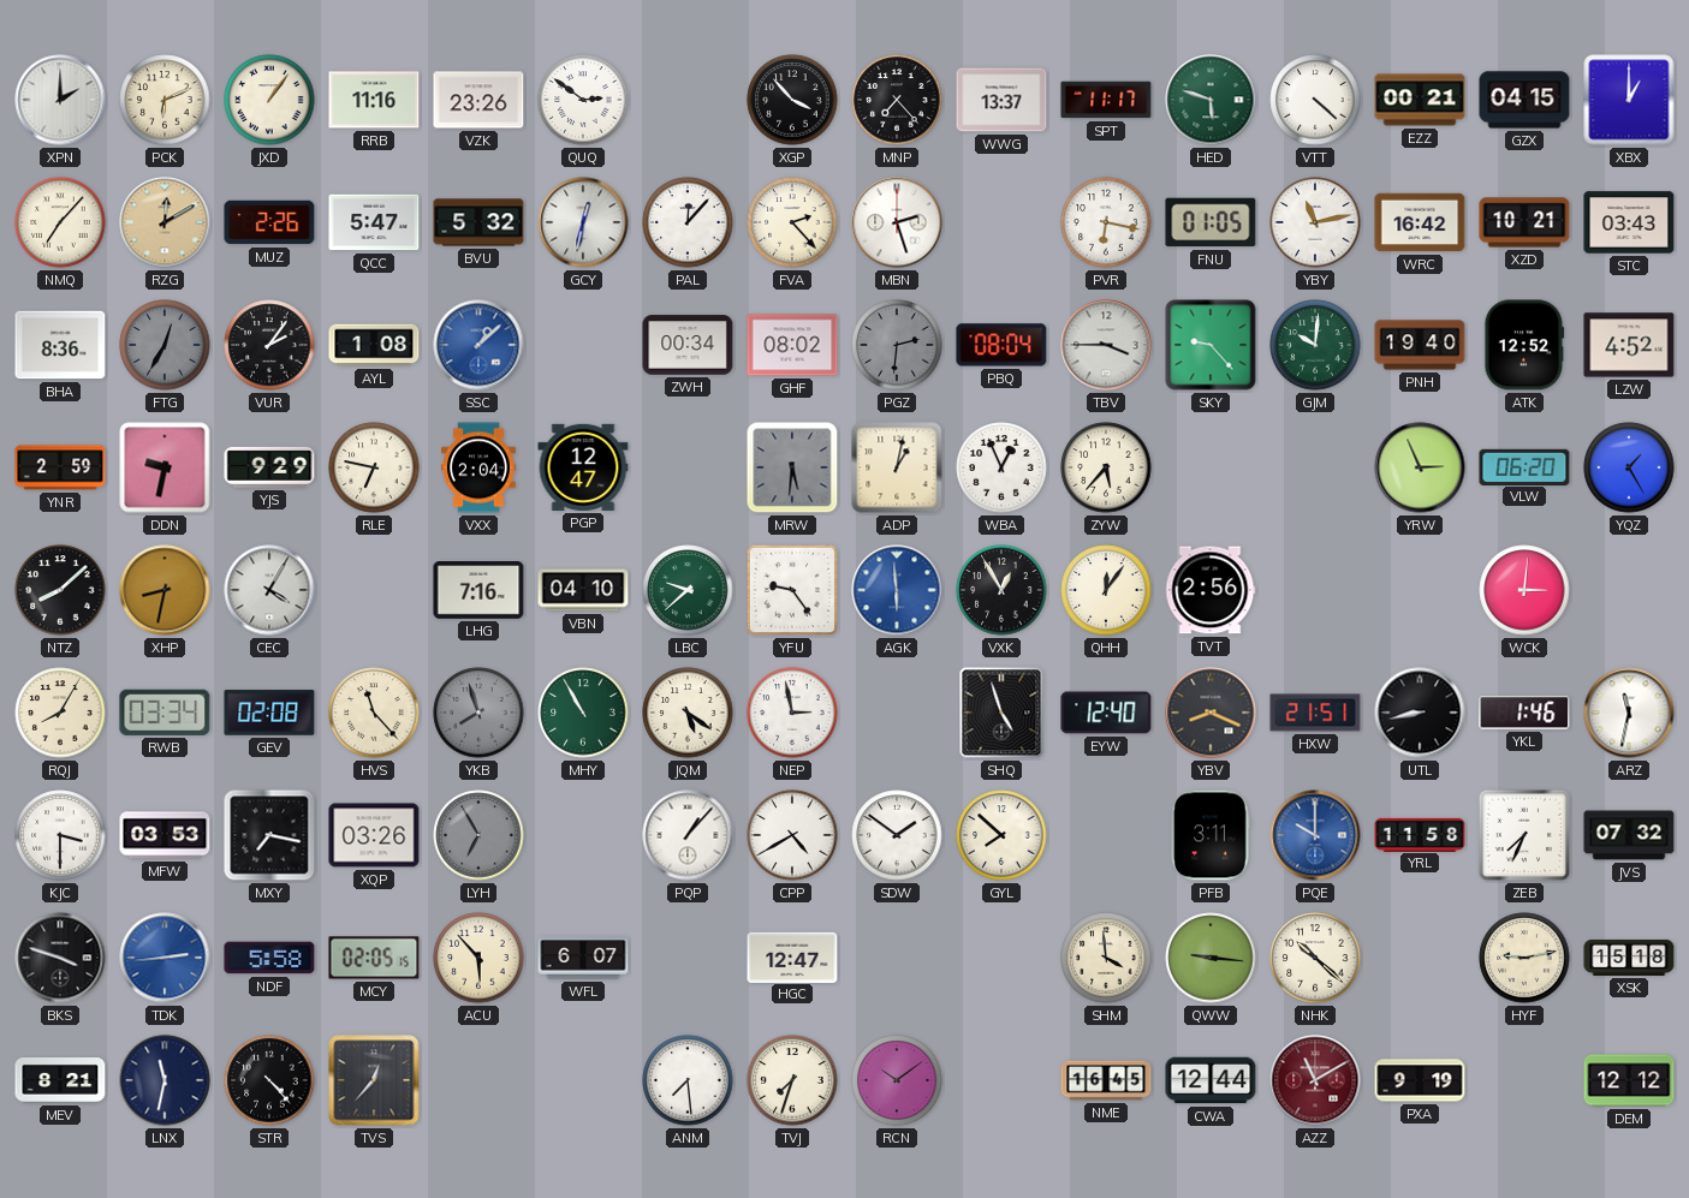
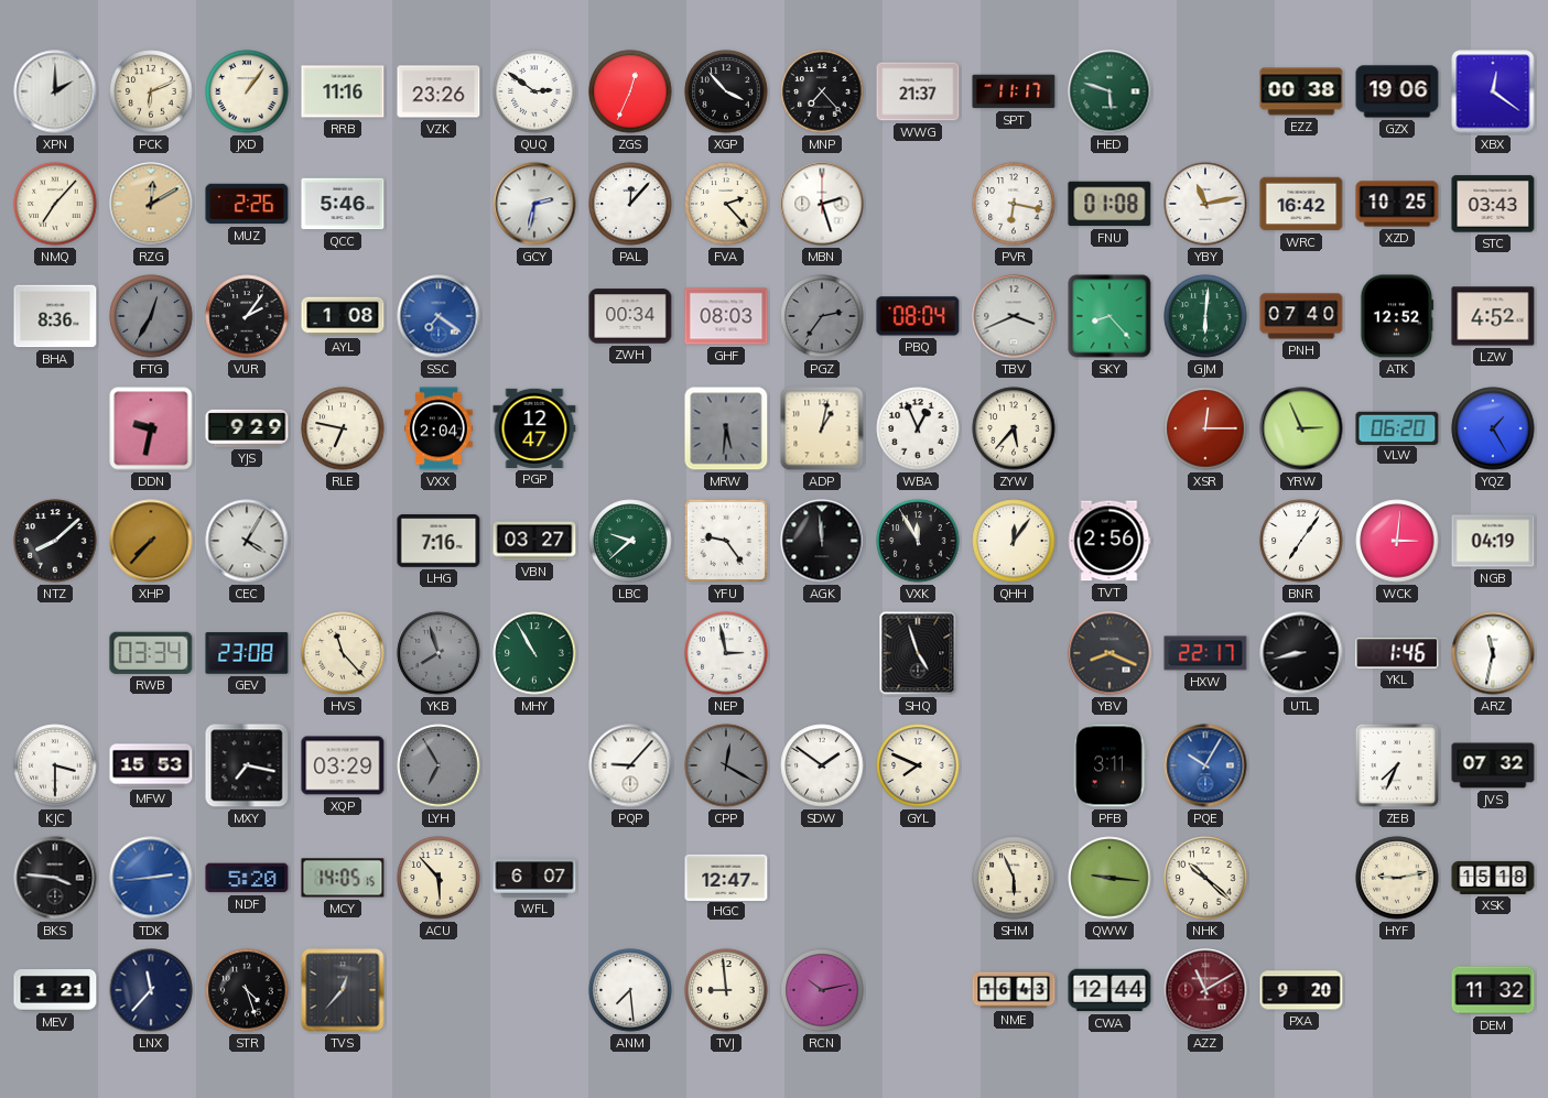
ZGS: none -> 12:34 (630, 91)
WWG: 13:37 -> 21:37 (918, 91)
VTT: 4:22 -> none (1315, 100)
EZZ: 00:21 -> 00:38 (1301, 91)
GZX: 04:15 -> 19:06 (1397, 91)
XBX: 1:00 -> 12:21 (1493, 91)
QCC: 5:47 -> 5:46 (343, 204)
BVU: 5:32 -> none (478, 222)
GCY: 12:32 -> 2:32 (534, 204)
FNU: 01:05 -> 01:08 (1109, 204)
XZD: 10:21 -> 10:25 (1397, 204)
SSC: 1:08 -> 7:21 (439, 316)
GHF: 08:02 -> 08:03 (726, 316)
PGZ: 2:31 -> 2:36 (822, 316)
TBV: 3:45 -> 3:41 (1014, 316)
SKY: 9:23 -> 8:23 (1109, 316)
GJM: 10:01 -> 6:01 (1205, 316)
PNH: 19:40 -> 07:40 (1301, 316)
YNR: 2:59 -> none (60, 467)
XSR: none -> 12:15 (1205, 428)
XHP: 8:32 -> 7:37 (151, 541)
VBN: 04:10 -> 03:27 (534, 541)
AGK: 5:59 -> 11:59 (822, 541)
AGK dial: blue -> black (822, 541)
VXK: 12:55 -> 11:55 (918, 541)
BNR: none -> 7:06 (1301, 541)
NGB: none -> 04:19 (1493, 541)
RQJ: 8:05 -> none (60, 713)
GEV: 02:08 -> 23:08 (247, 653)
JQM: 5:21 -> none (688, 713)
EYW: 12:40 -> none (1106, 713)
HXW: 21:51 -> 22:17 (1205, 653)
MFW: 03:53 -> 15:53 (151, 765)
XQP: 03:26 -> 03:29 (343, 765)
PQP: 1:07 -> 9:07 (630, 765)
CPP: 4:40 -> 12:20 (726, 765)
CPP dial: white -> grey (726, 765)
GYL: 7:52 -> 7:49 (918, 765)
PQE: 10:00 -> 10:05 (1205, 765)
YRL: 11:58 -> none (1420, 834)
BKS: 3:48 -> 3:46 (55, 878)
NDF: 5:58 -> 5:20 (247, 878)
MCY: 02:05 -> 14:05 (343, 878)
SHM: 3:59 -> 5:56 (1014, 878)
MEV: 8:21 -> 1:21 (55, 990)
LNX: 11:32 -> 11:37 (151, 990)
STR: 4:23 -> 4:27 (247, 990)
TVJ: 7:33 -> 8:59 (726, 990)
RCN: 10:09 -> 10:13 (822, 990)
NME: 16:45 -> 16:43 (1014, 990)
PXA: 9:19 -> 9:20 (1301, 990)
DEM: 12:12 -> 11:32 (1493, 990)
